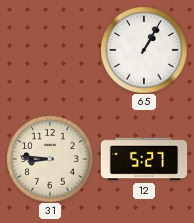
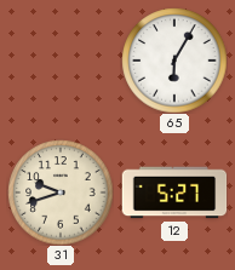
65: 1:05 -> 6:05 (174, 61)
31: 8:46 -> 9:42 (61, 193)
